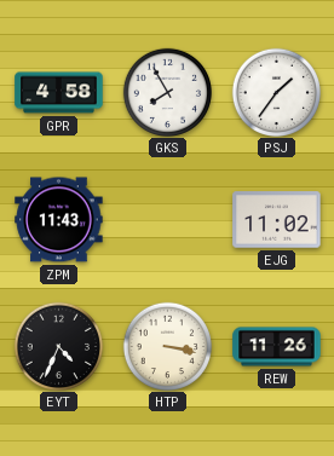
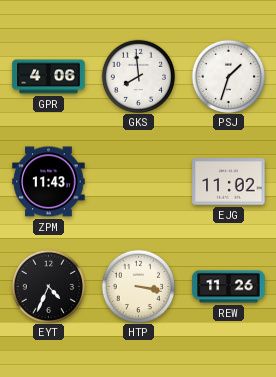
GPR: 4:58 -> 4:06 (49, 77)
GKS: 7:55 -> 7:59 (138, 76)
PSJ: 1:36 -> 1:33 (228, 76)
